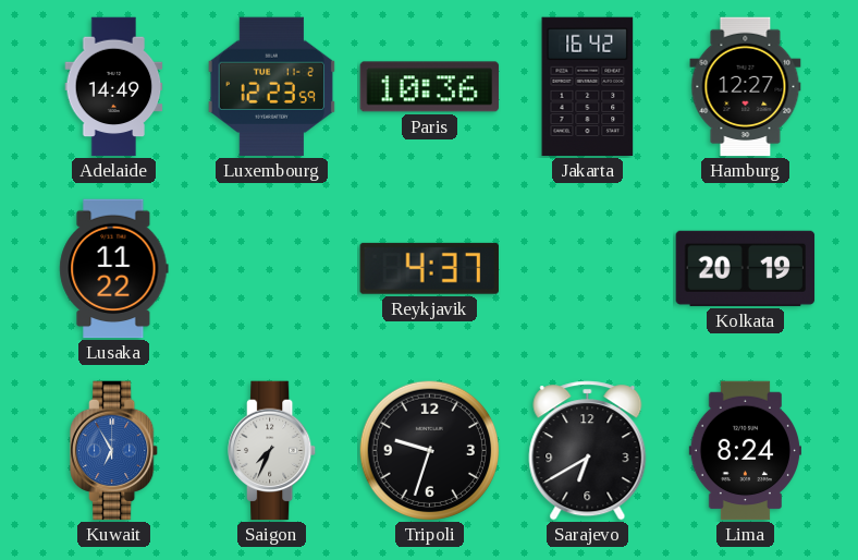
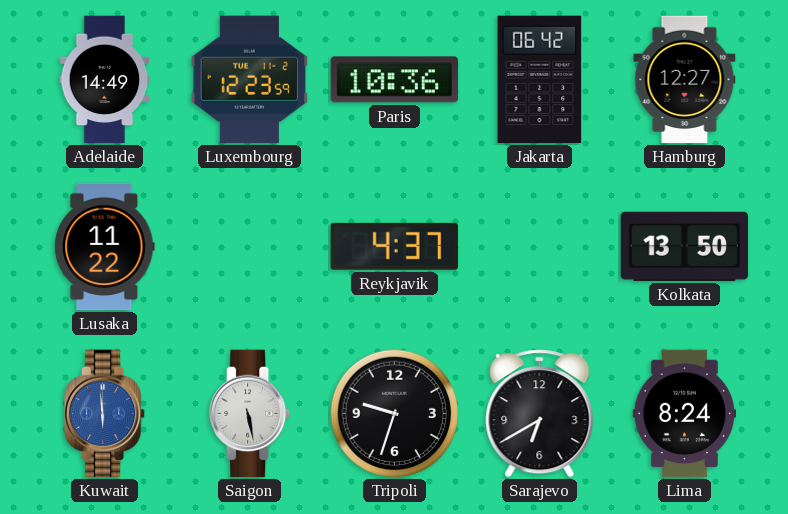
Jakarta: 16:42 -> 06:42 (540, 80)
Kolkata: 20:19 -> 13:50 (685, 246)
Kuwait: 6:55 -> 5:59 (105, 414)
Saigon: 7:34 -> 5:28 (250, 414)
